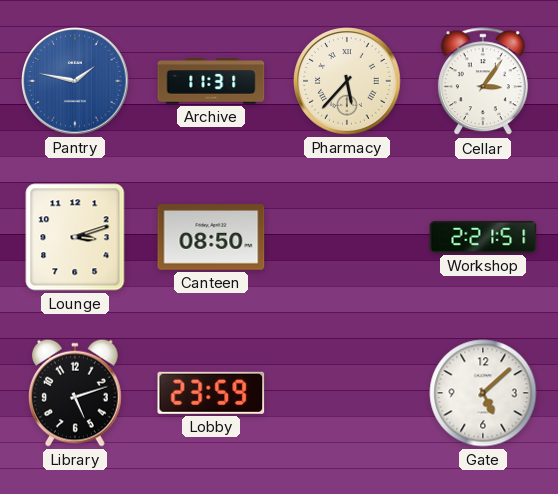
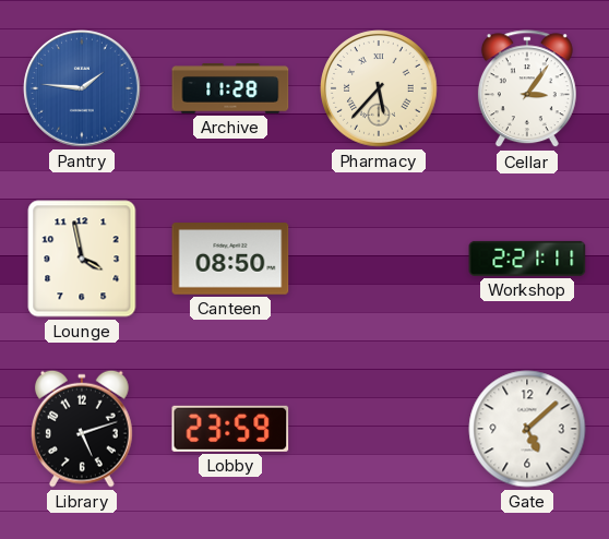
Pantry: 1:47 -> 1:46 (82, 88)
Archive: 11:31 -> 11:28 (230, 88)
Lounge: 3:12 -> 3:58 (82, 259)
Workshop: 2:21:51 -> 2:21:11 (527, 259)
